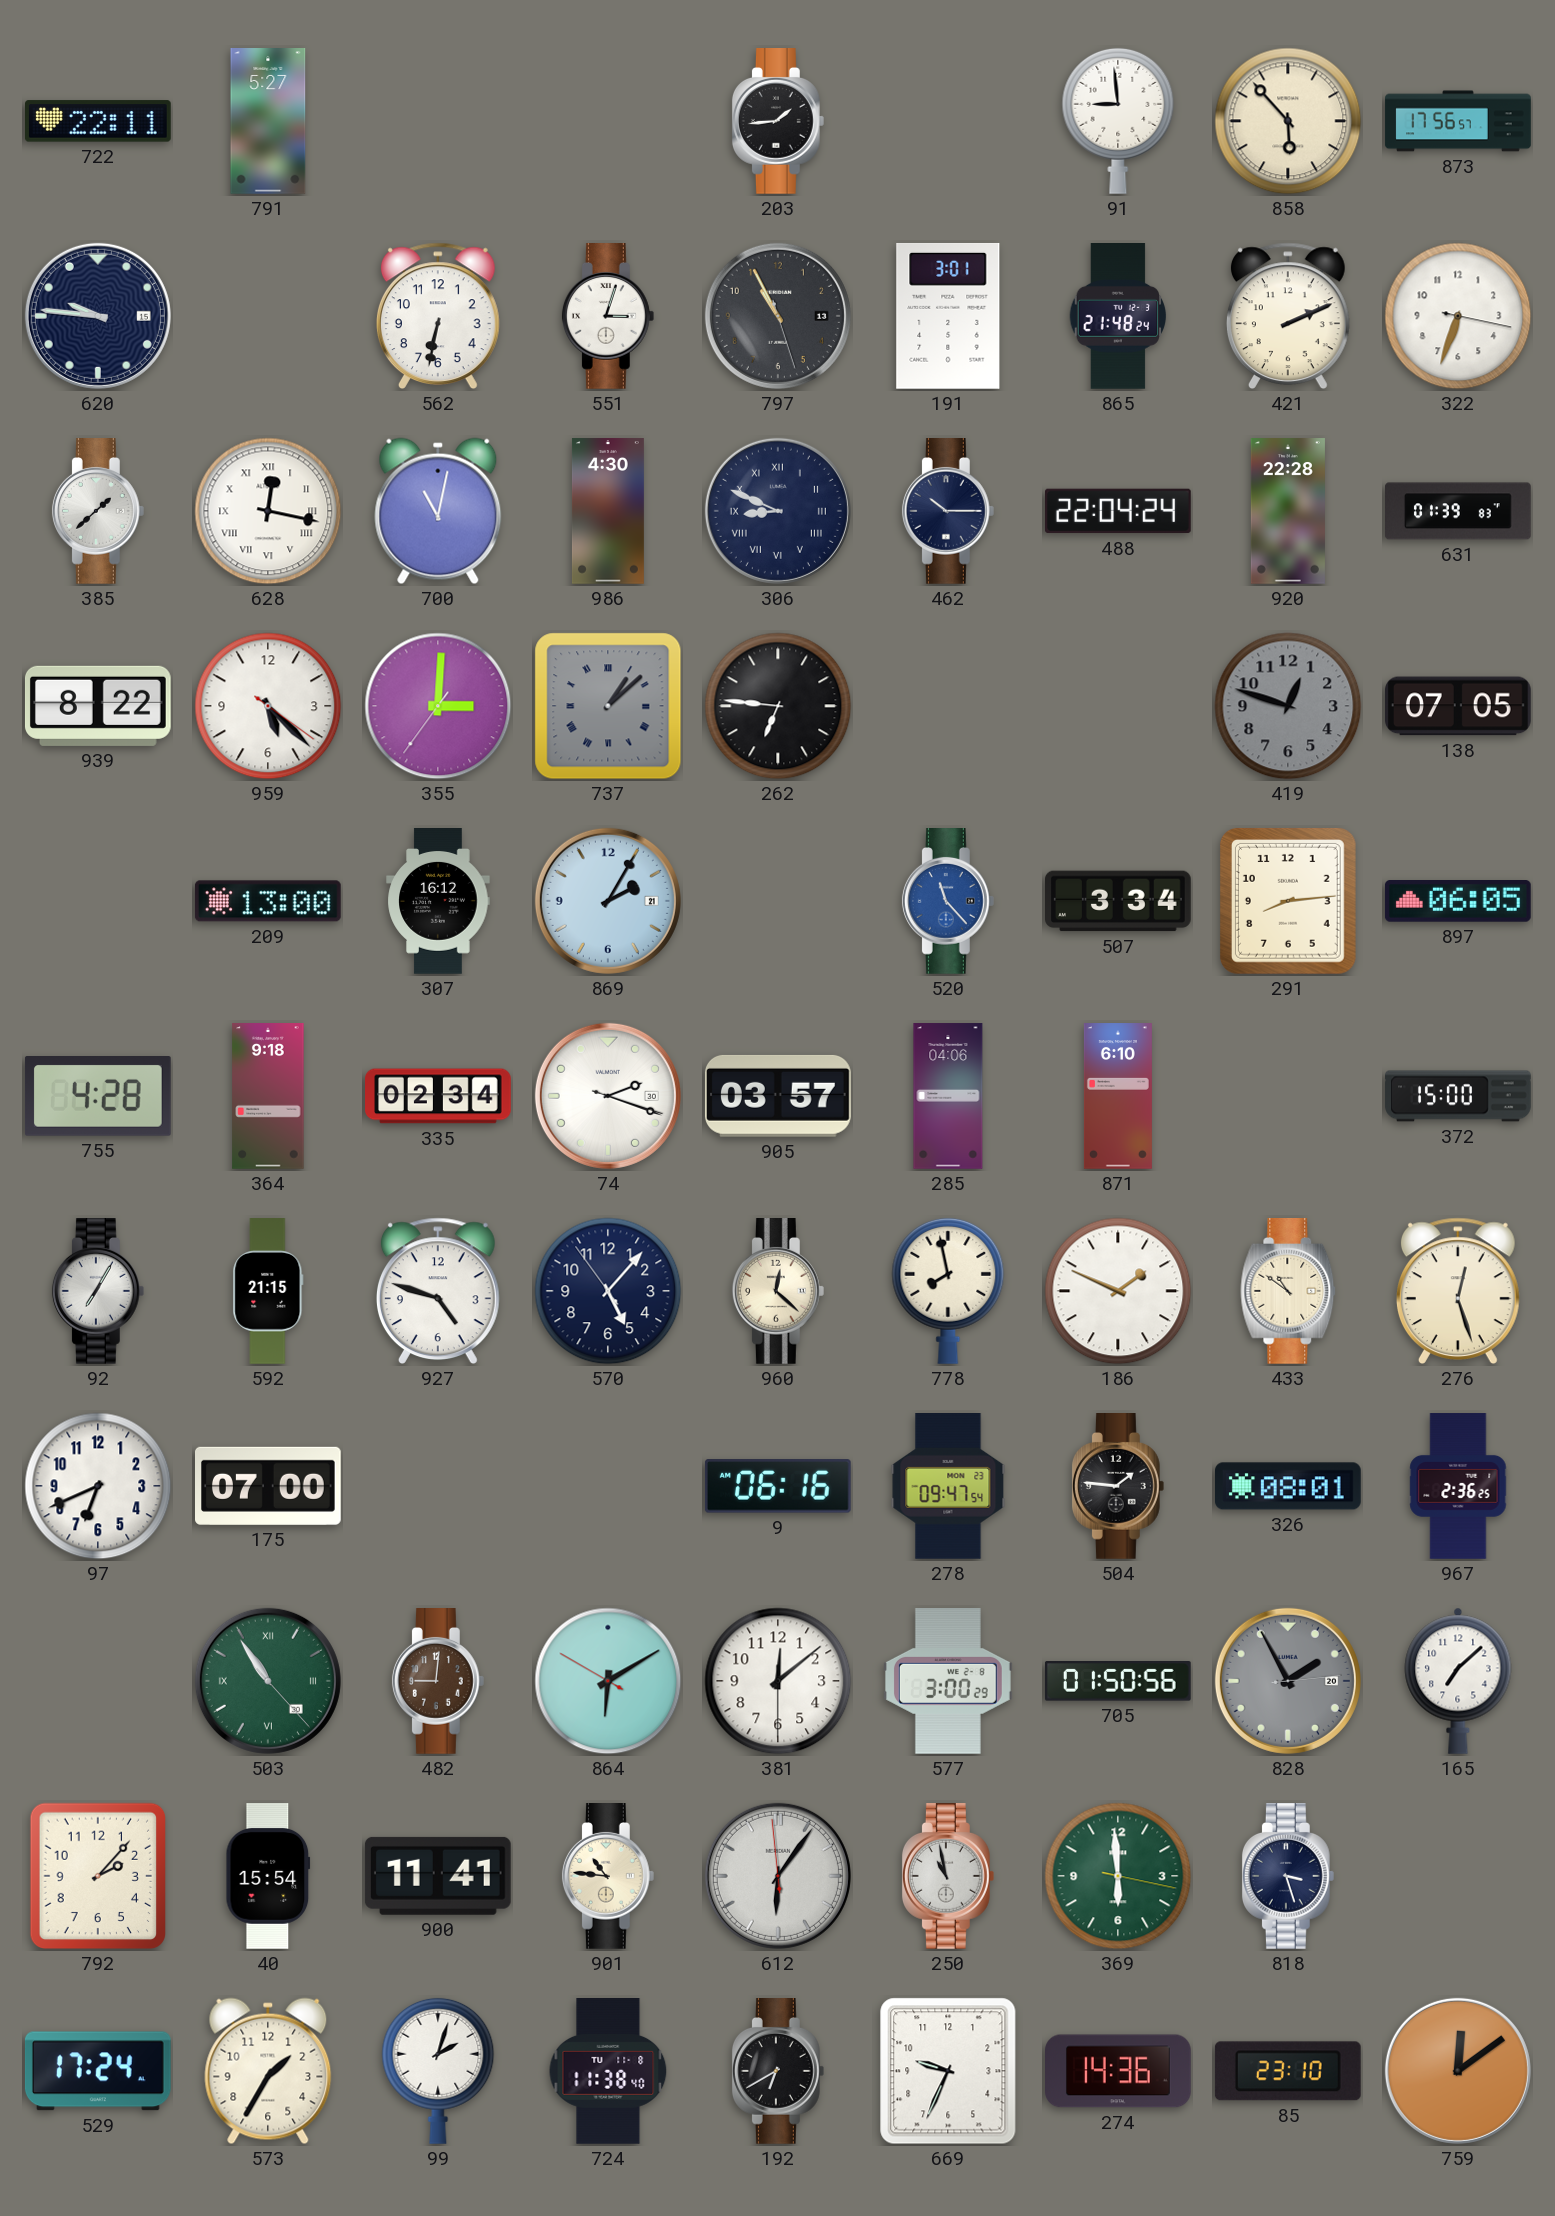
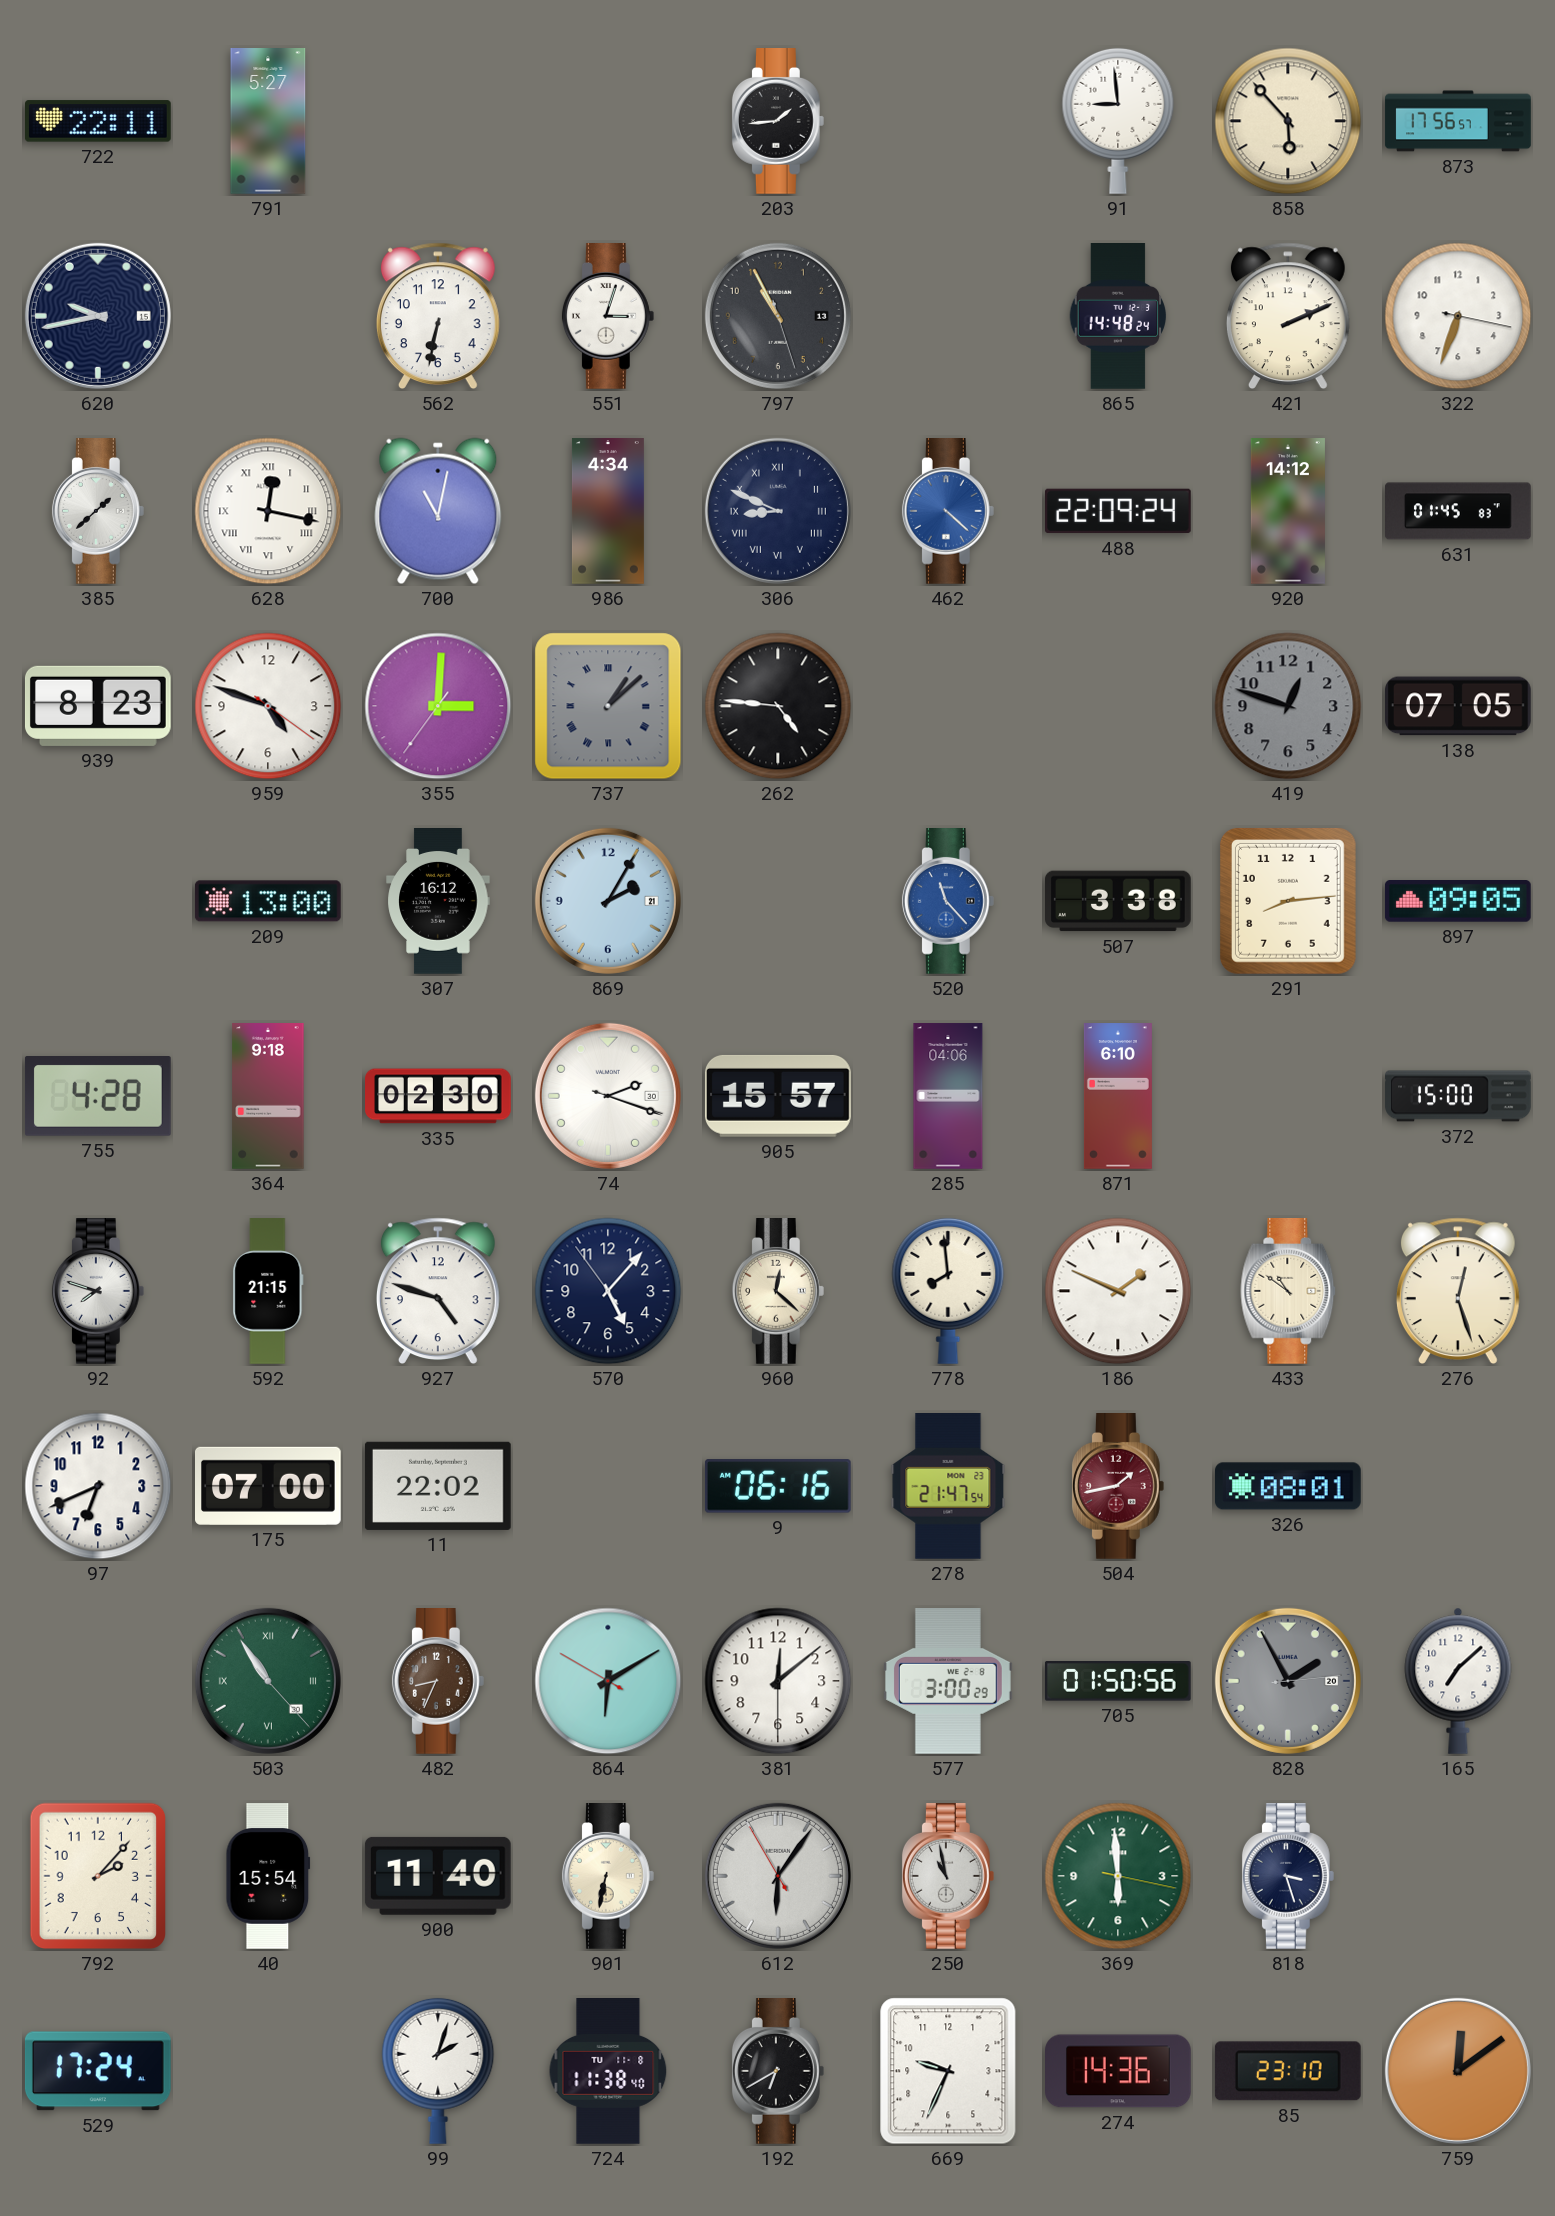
620: 9:46 -> 9:43 (98, 316)
191: 3:01 -> none (948, 316)
865: 21:48 -> 14:48 (1118, 317)
986: 4:30 -> 4:34 (608, 511)
462: 10:15 -> 4:22 (948, 512)
462 dial: navy -> blue (948, 512)
488: 22:04 -> 22:09 (1119, 511)
920: 22:28 -> 14:12 (1288, 511)
631: 01:39 -> 01:45 (1458, 511)
939: 8:22 -> 8:23 (98, 706)
959: 5:22 -> 4:48 (268, 706)
262: 6:46 -> 4:46 (778, 706)
507: 3:34 -> 3:38 (1119, 901)
897: 06:05 -> 09:05 (1458, 902)
335: 02:34 -> 02:30 (438, 1096)
905: 03:57 -> 15:57 (778, 1096)
92: 7:05 -> 7:48 (98, 1292)
778: 7:58 -> 7:59 (948, 1291)
11: none -> 22:02 (438, 1486)
278: 09:47 -> 21:47 (948, 1487)
504: 1:46 -> 1:43 (1118, 1487)
504 dial: black -> burgundy (1118, 1487)
967: 2:36 -> none (1458, 1486)
482: 9:01 -> 8:34 (438, 1682)
900: 11:41 -> 11:40 (438, 1876)
901: 10:46 -> 6:32 (608, 1877)
612: 6:05:59 -> 6:05:55 (778, 1876)
573: 1:35 -> none (268, 2071)
